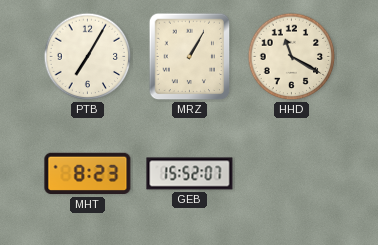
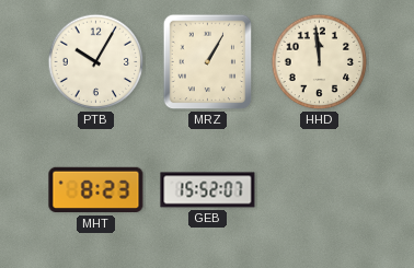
PTB: 7:05 -> 10:05 (96, 62)
HHD: 11:20 -> 11:59 (320, 62)
